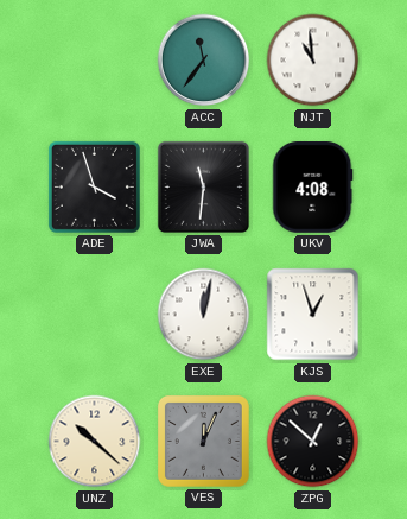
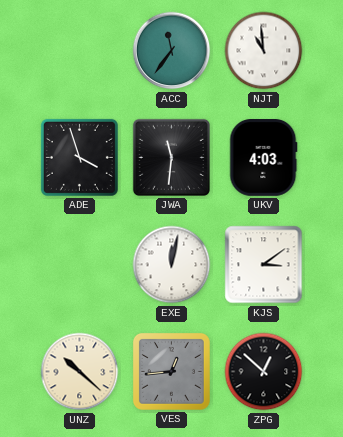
UKV: 4:08 -> 4:03 (264, 158)
KJS: 12:57 -> 3:09 (264, 265)
VES: 12:04 -> 12:44 (171, 371)
